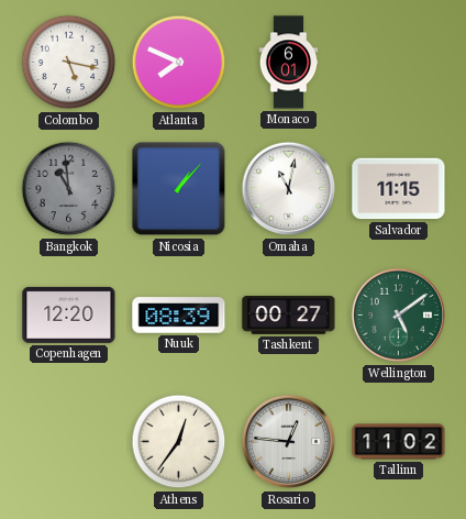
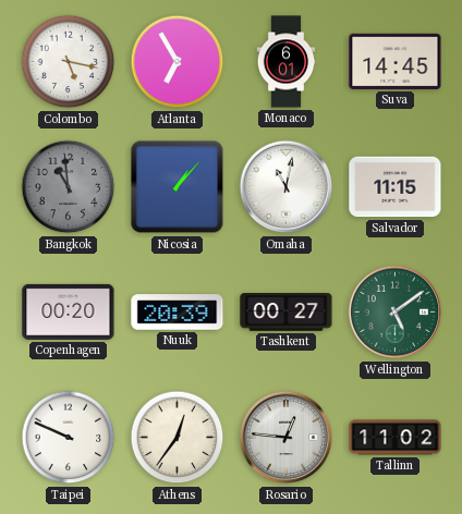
Atlanta: 7:49 -> 6:55 (178, 62)
Suva: none -> 14:45 (396, 61)
Copenhagen: 12:20 -> 00:20 (69, 311)
Nuuk: 08:39 -> 20:39 (178, 313)
Taipei: none -> 9:49 (69, 438)
